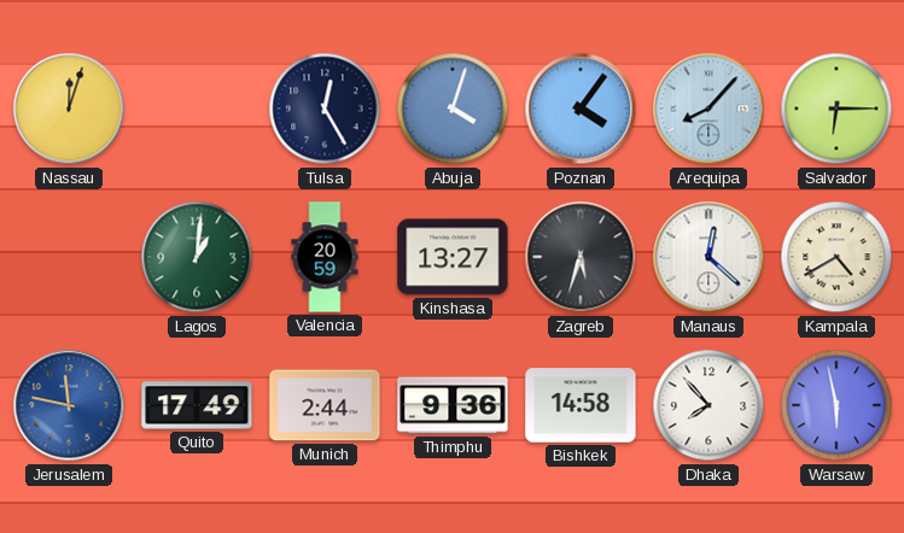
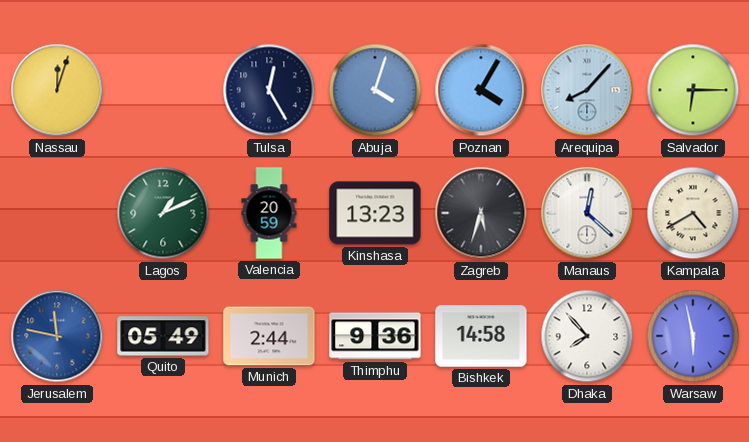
Poznan: 4:06 -> 4:05 (481, 90)
Lagos: 1:01 -> 1:11 (163, 213)
Kinshasa: 13:27 -> 13:23 (375, 213)
Quito: 17:49 -> 05:49 (163, 336)
